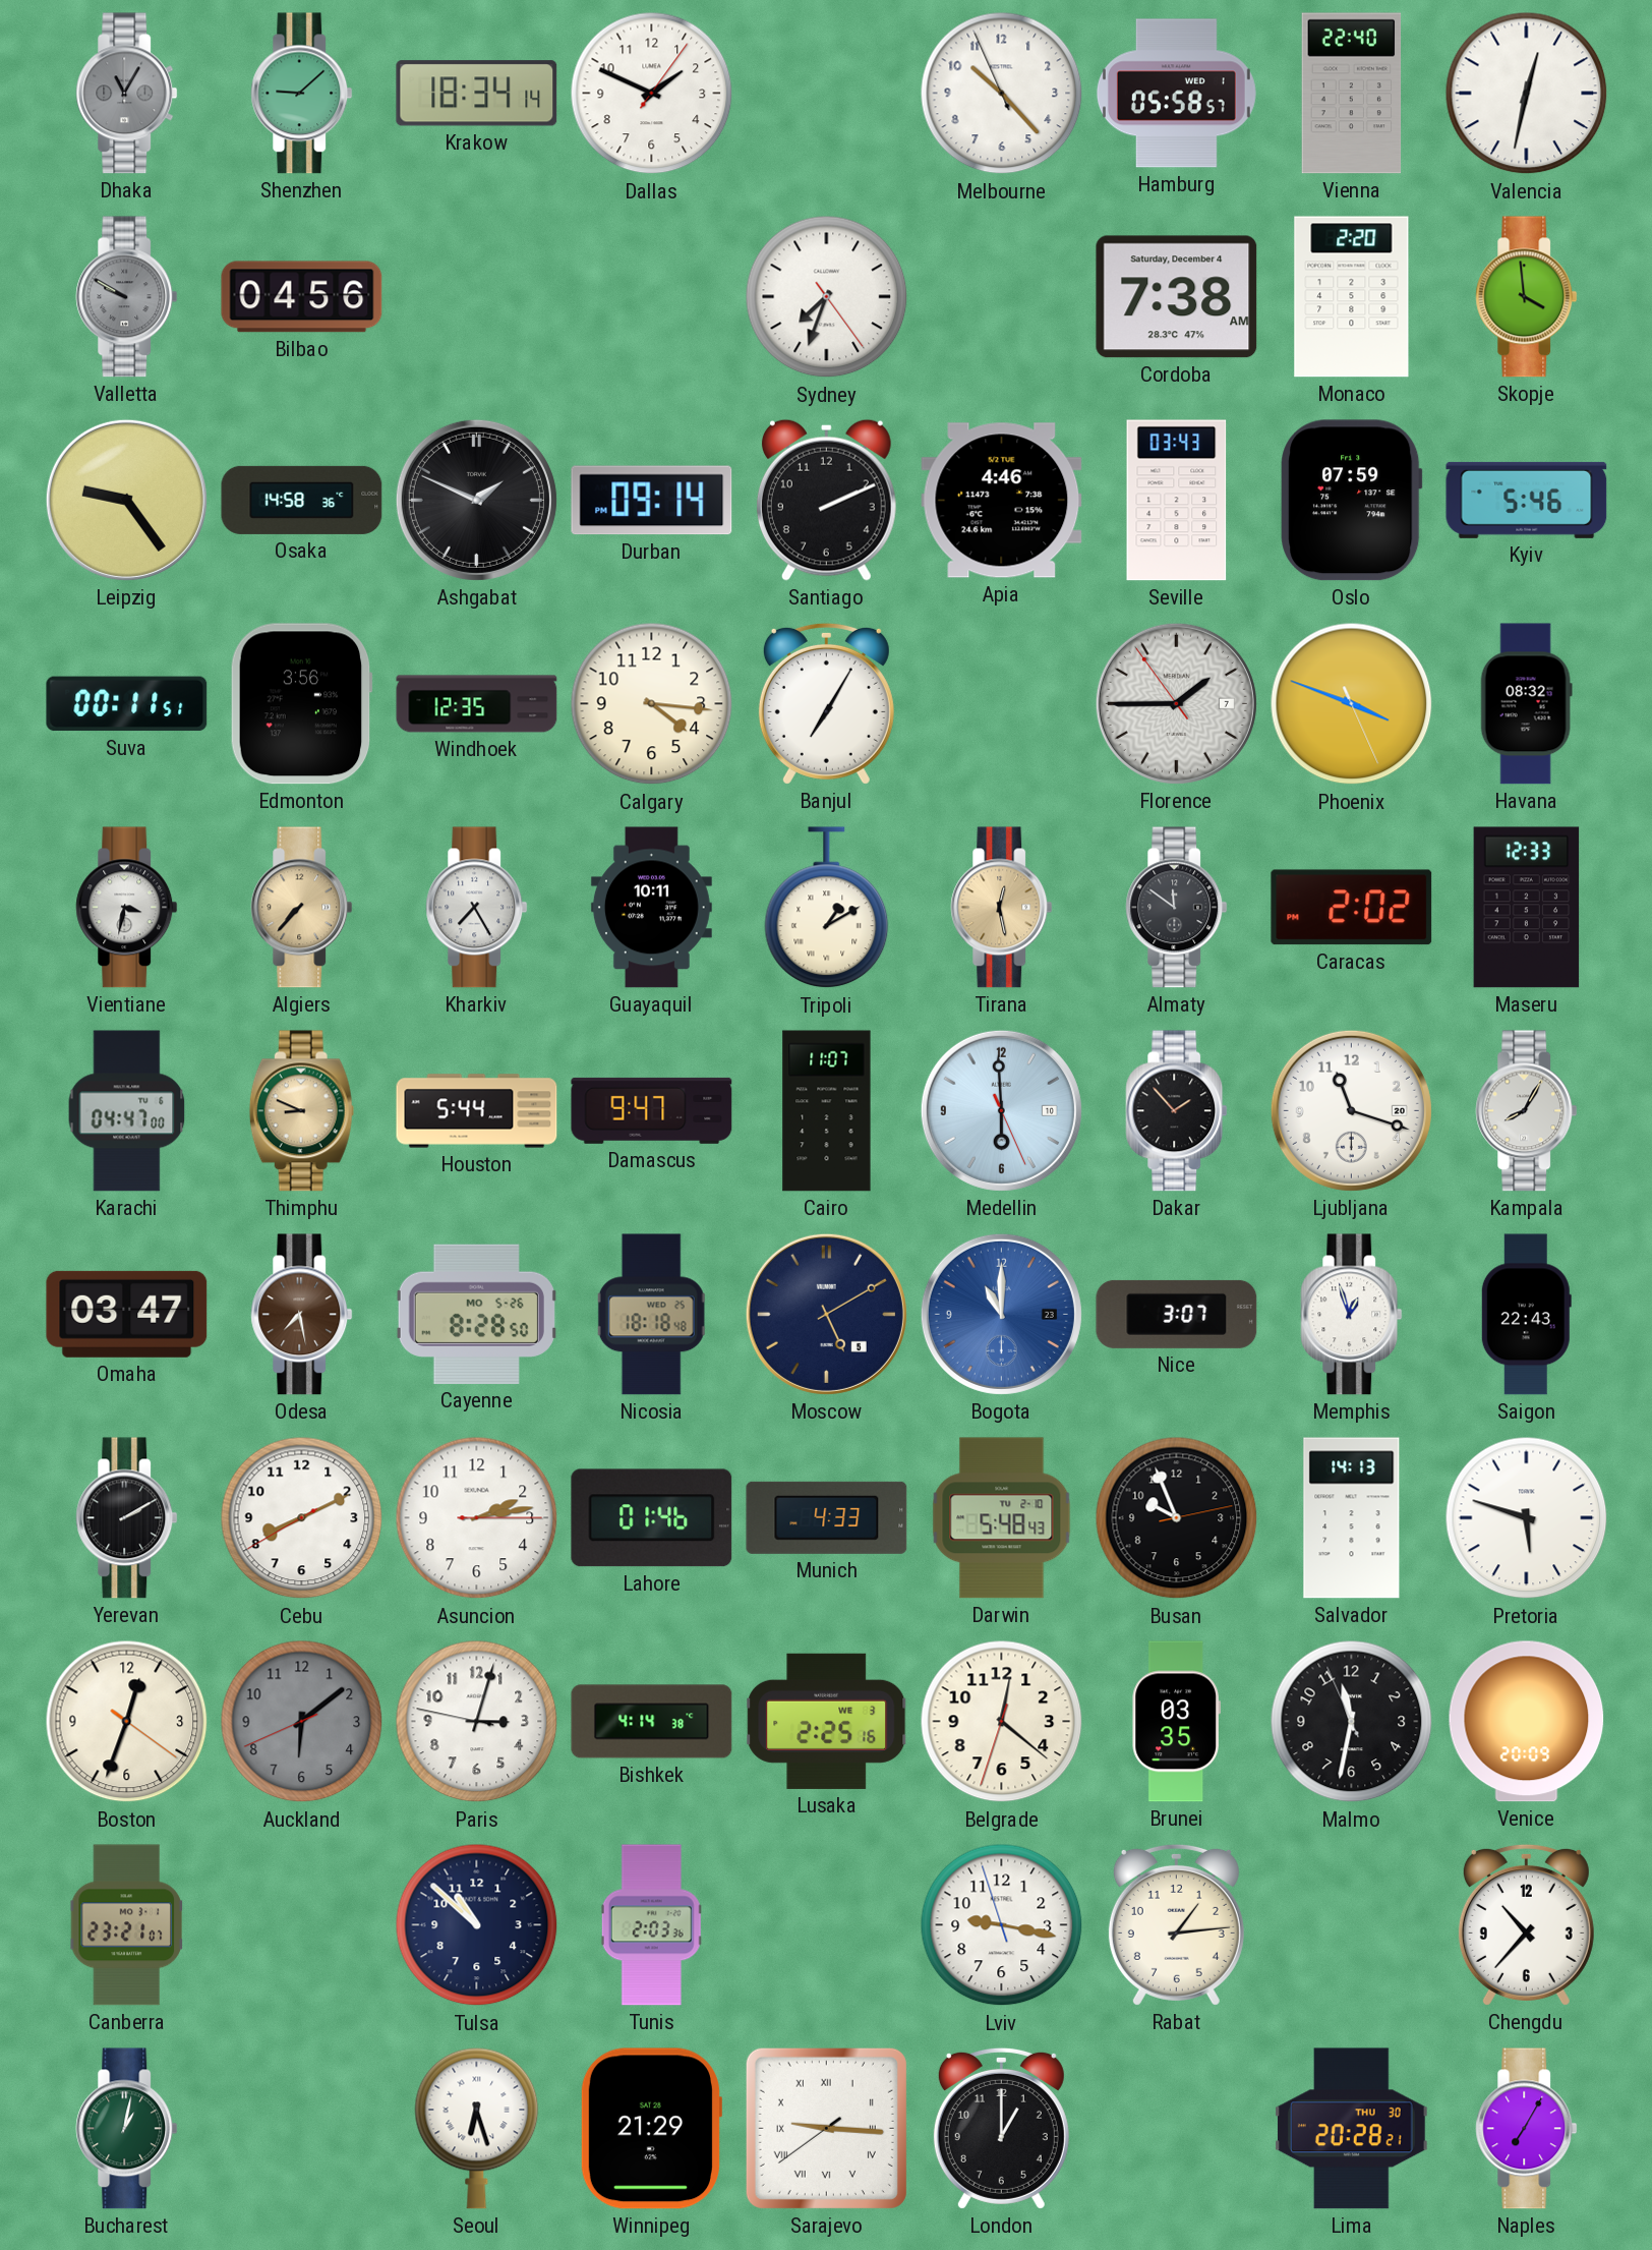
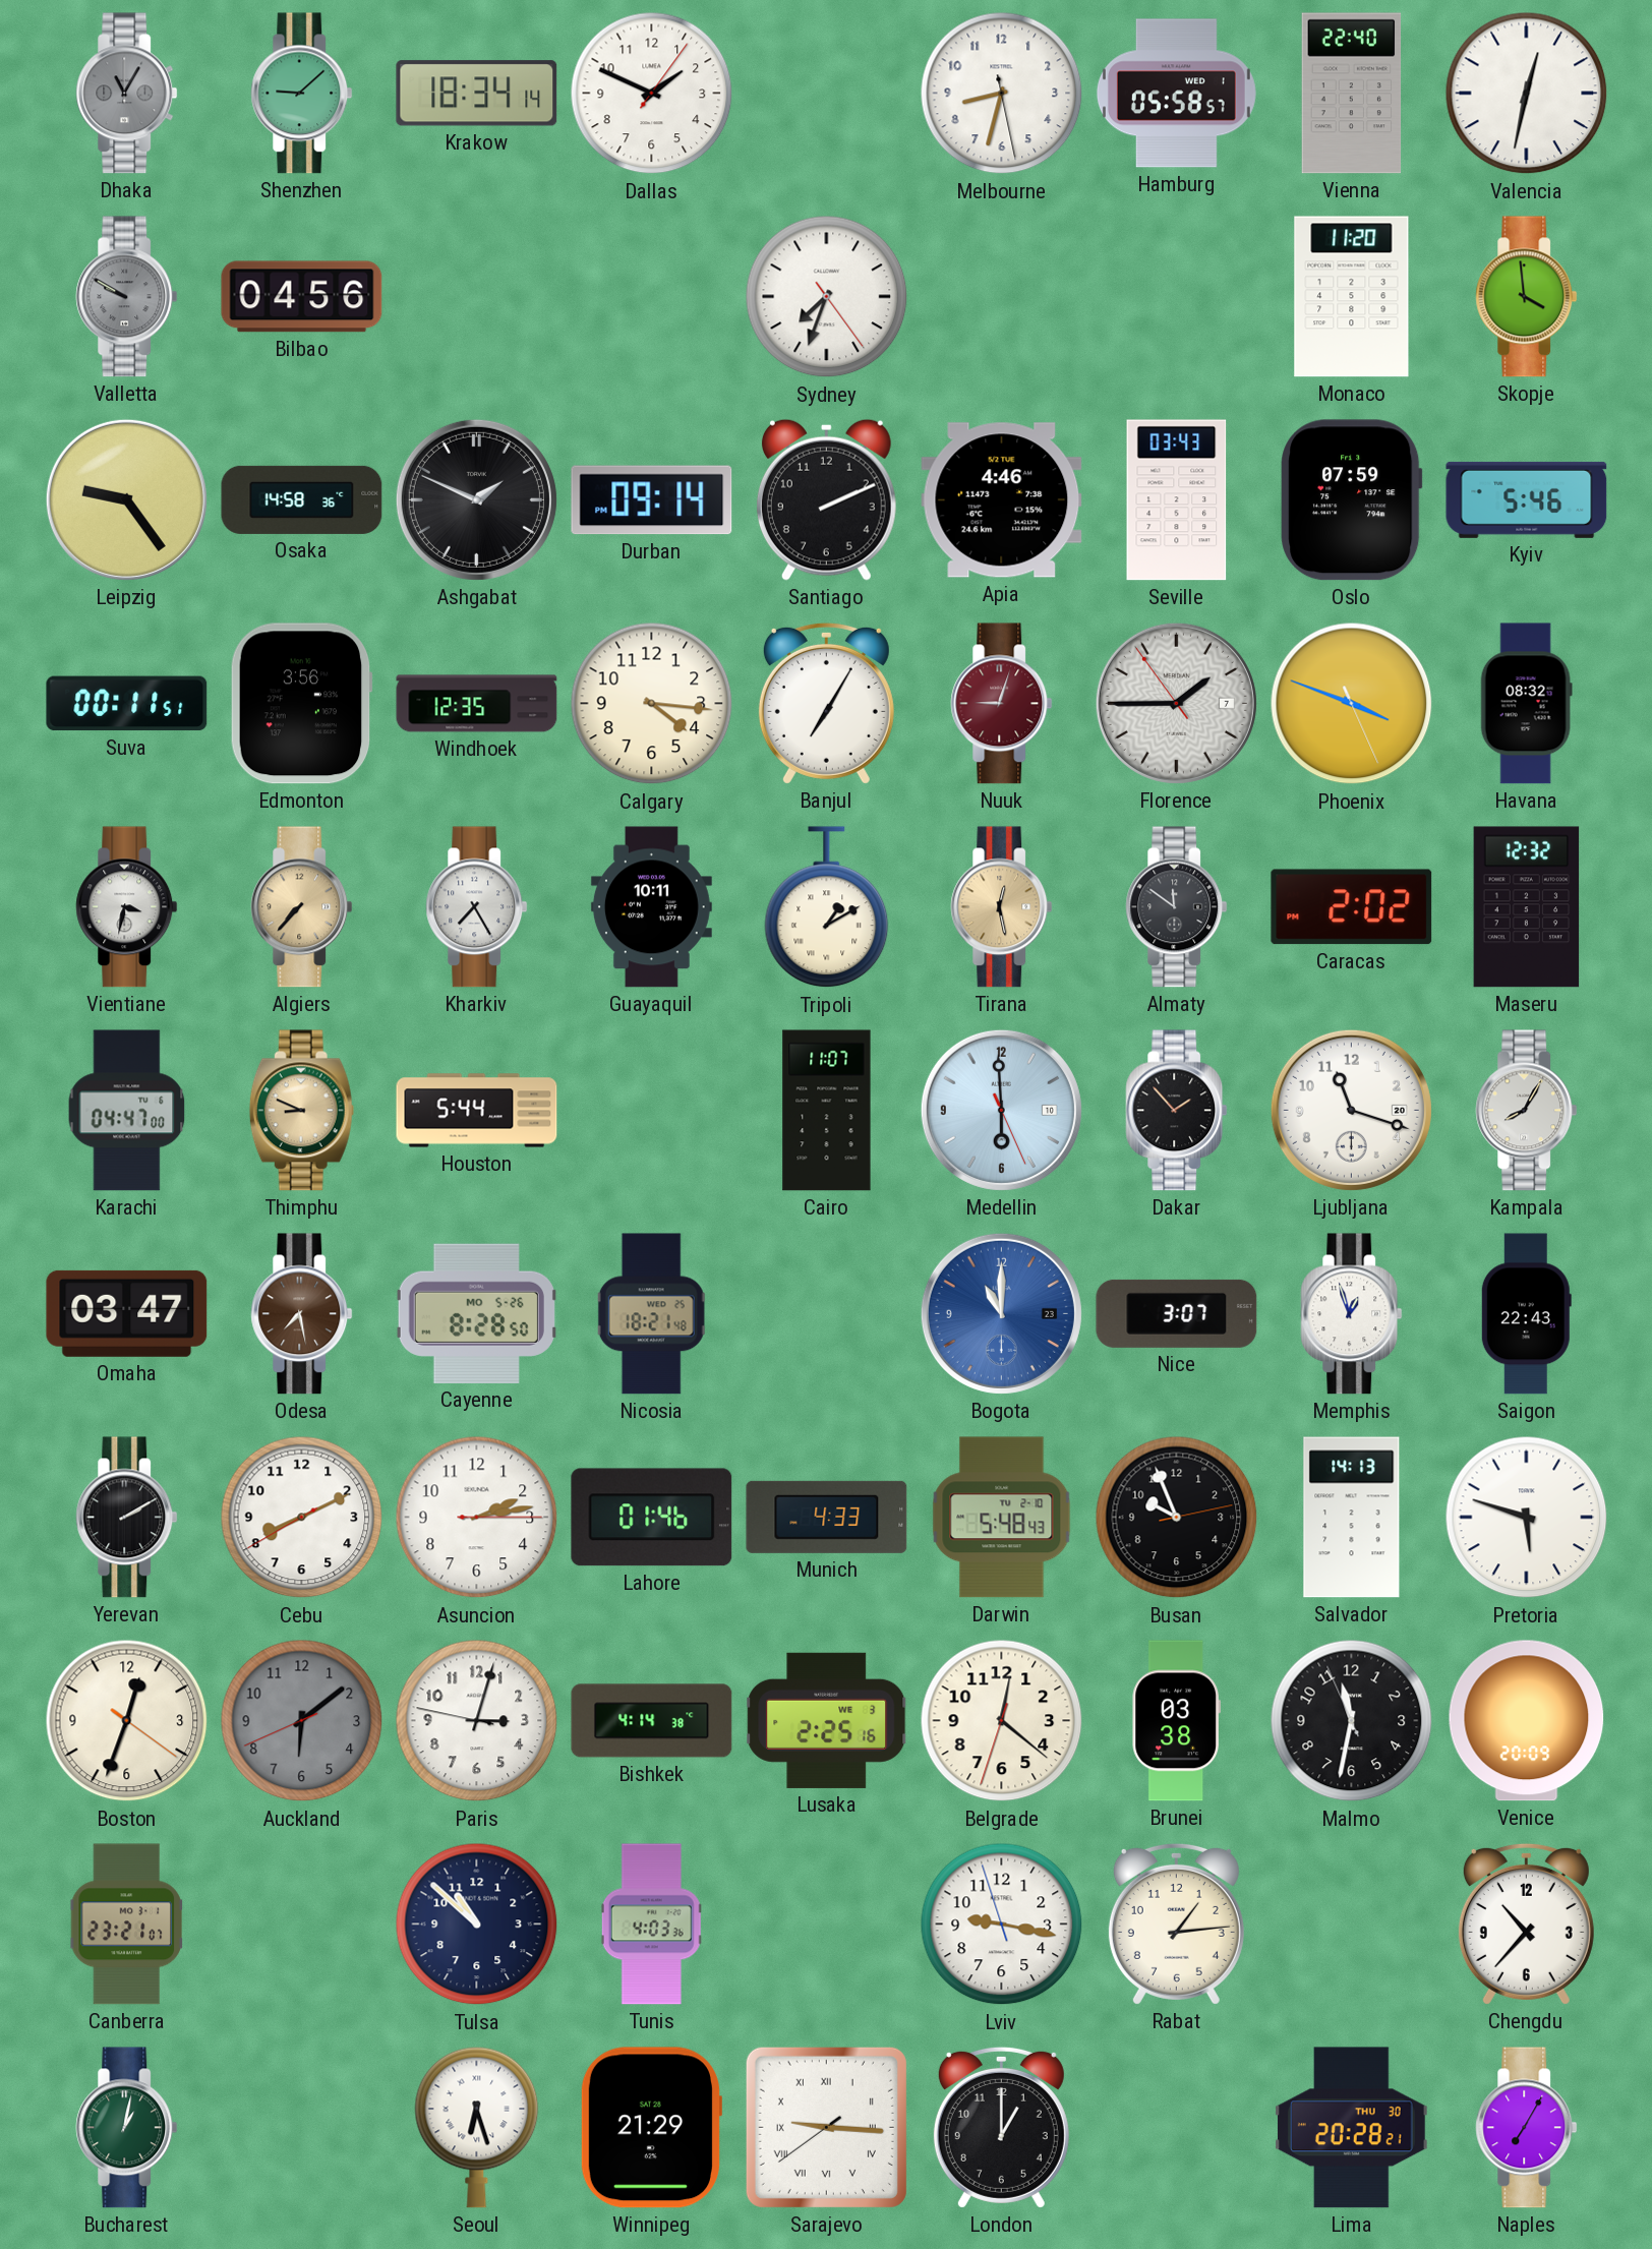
Melbourne: 10:22 -> 8:32 (1002, 94)
Cordoba: 7:38 -> none (1177, 297)
Monaco: 2:20 -> 11:20 (1352, 297)
Nuuk: none -> 9:03 (1002, 704)
Maseru: 12:33 -> 12:32 (1527, 907)
Damascus: 9:47 -> none (652, 1110)
Nicosia: 18:18 -> 18:21 (652, 1314)
Moscow: 5:10 -> none (826, 1314)
Brunei: 03:35 -> 03:38 (1176, 1721)
Tunis: 2:03 -> 4:03 (652, 1925)
